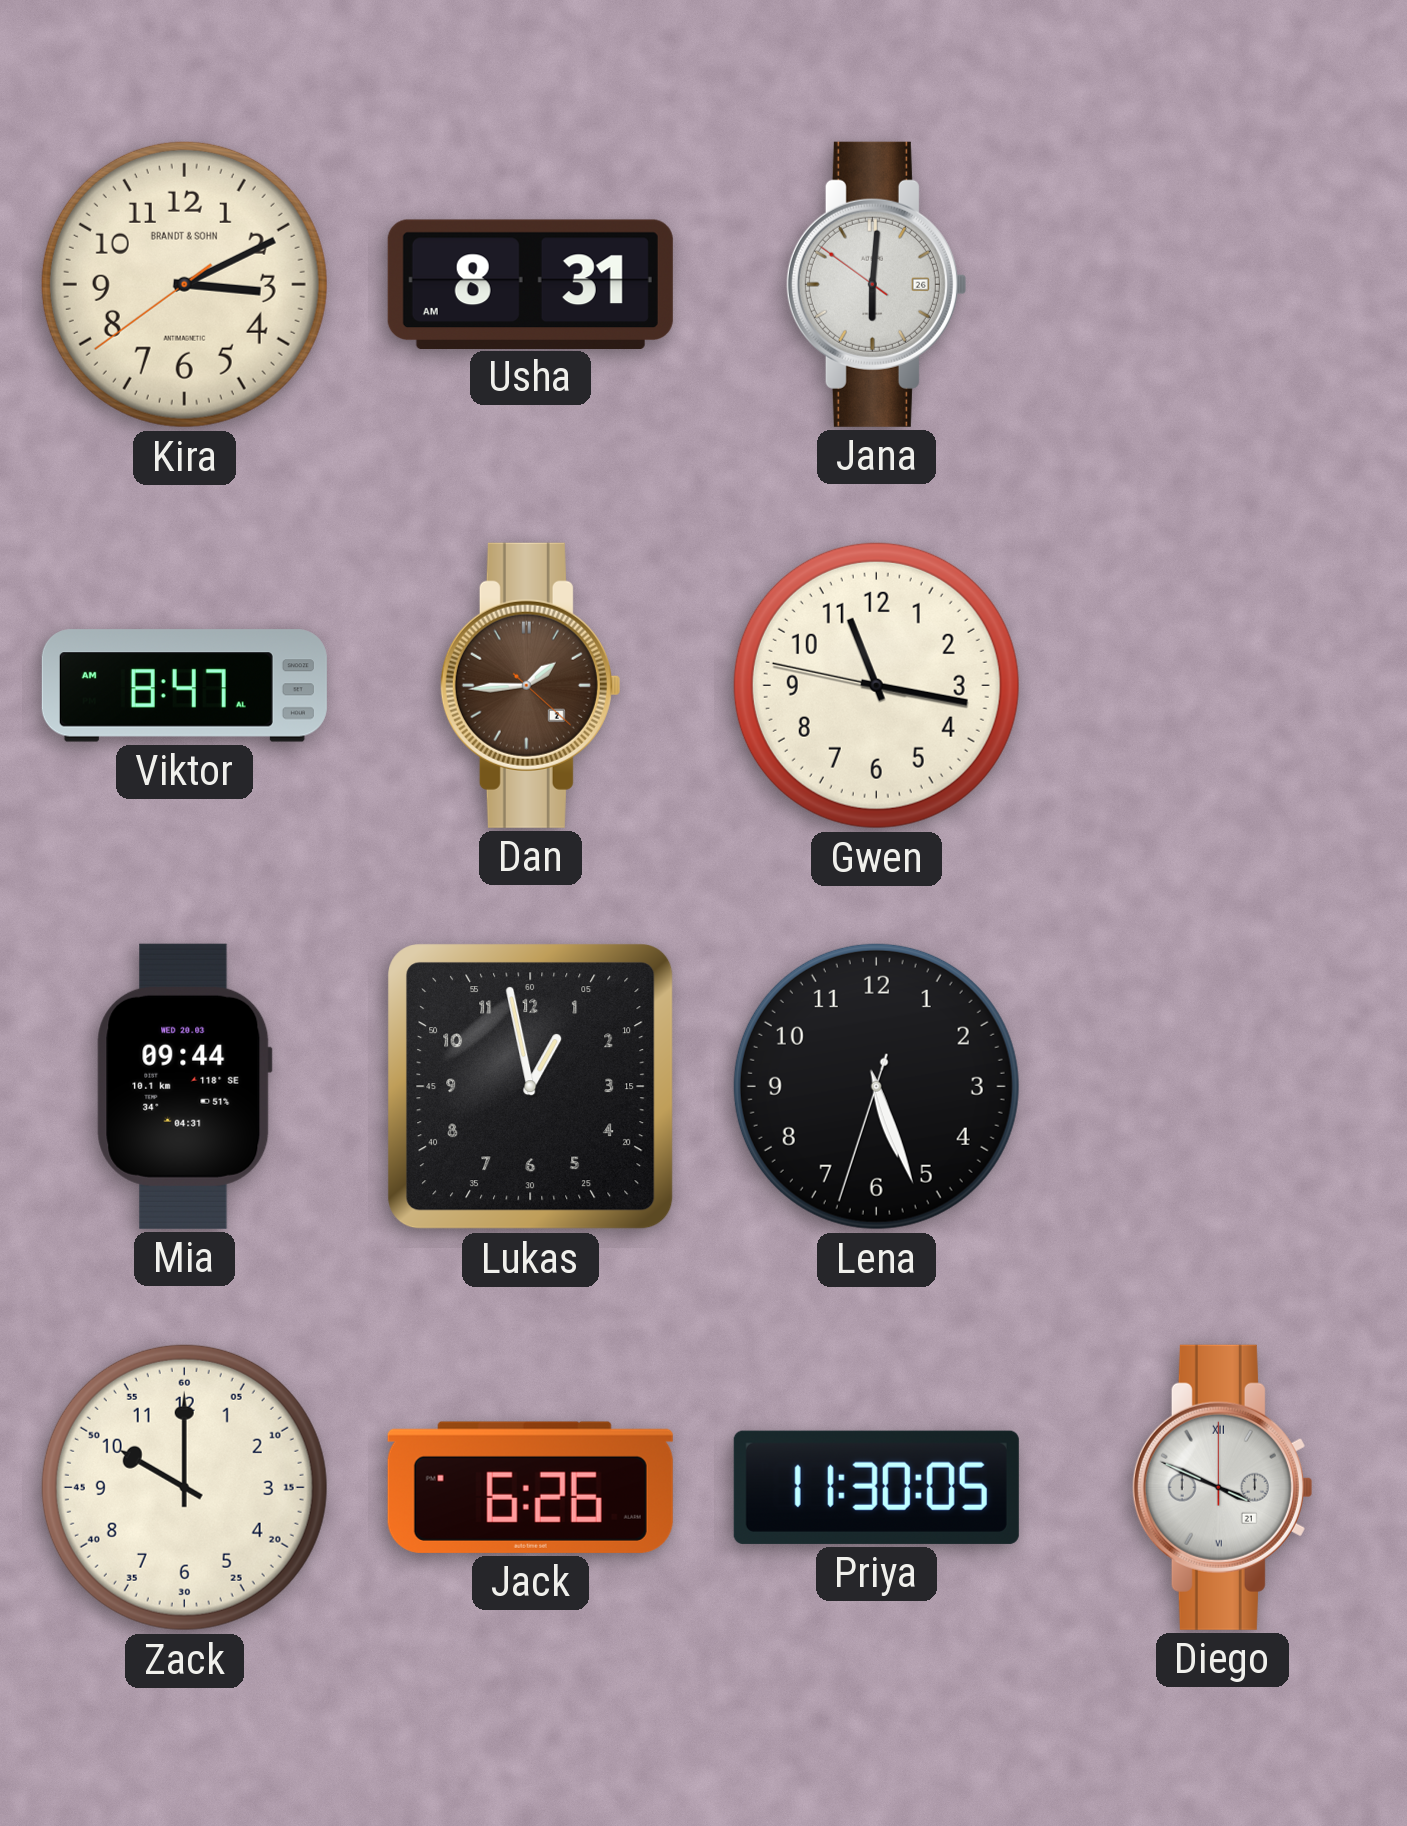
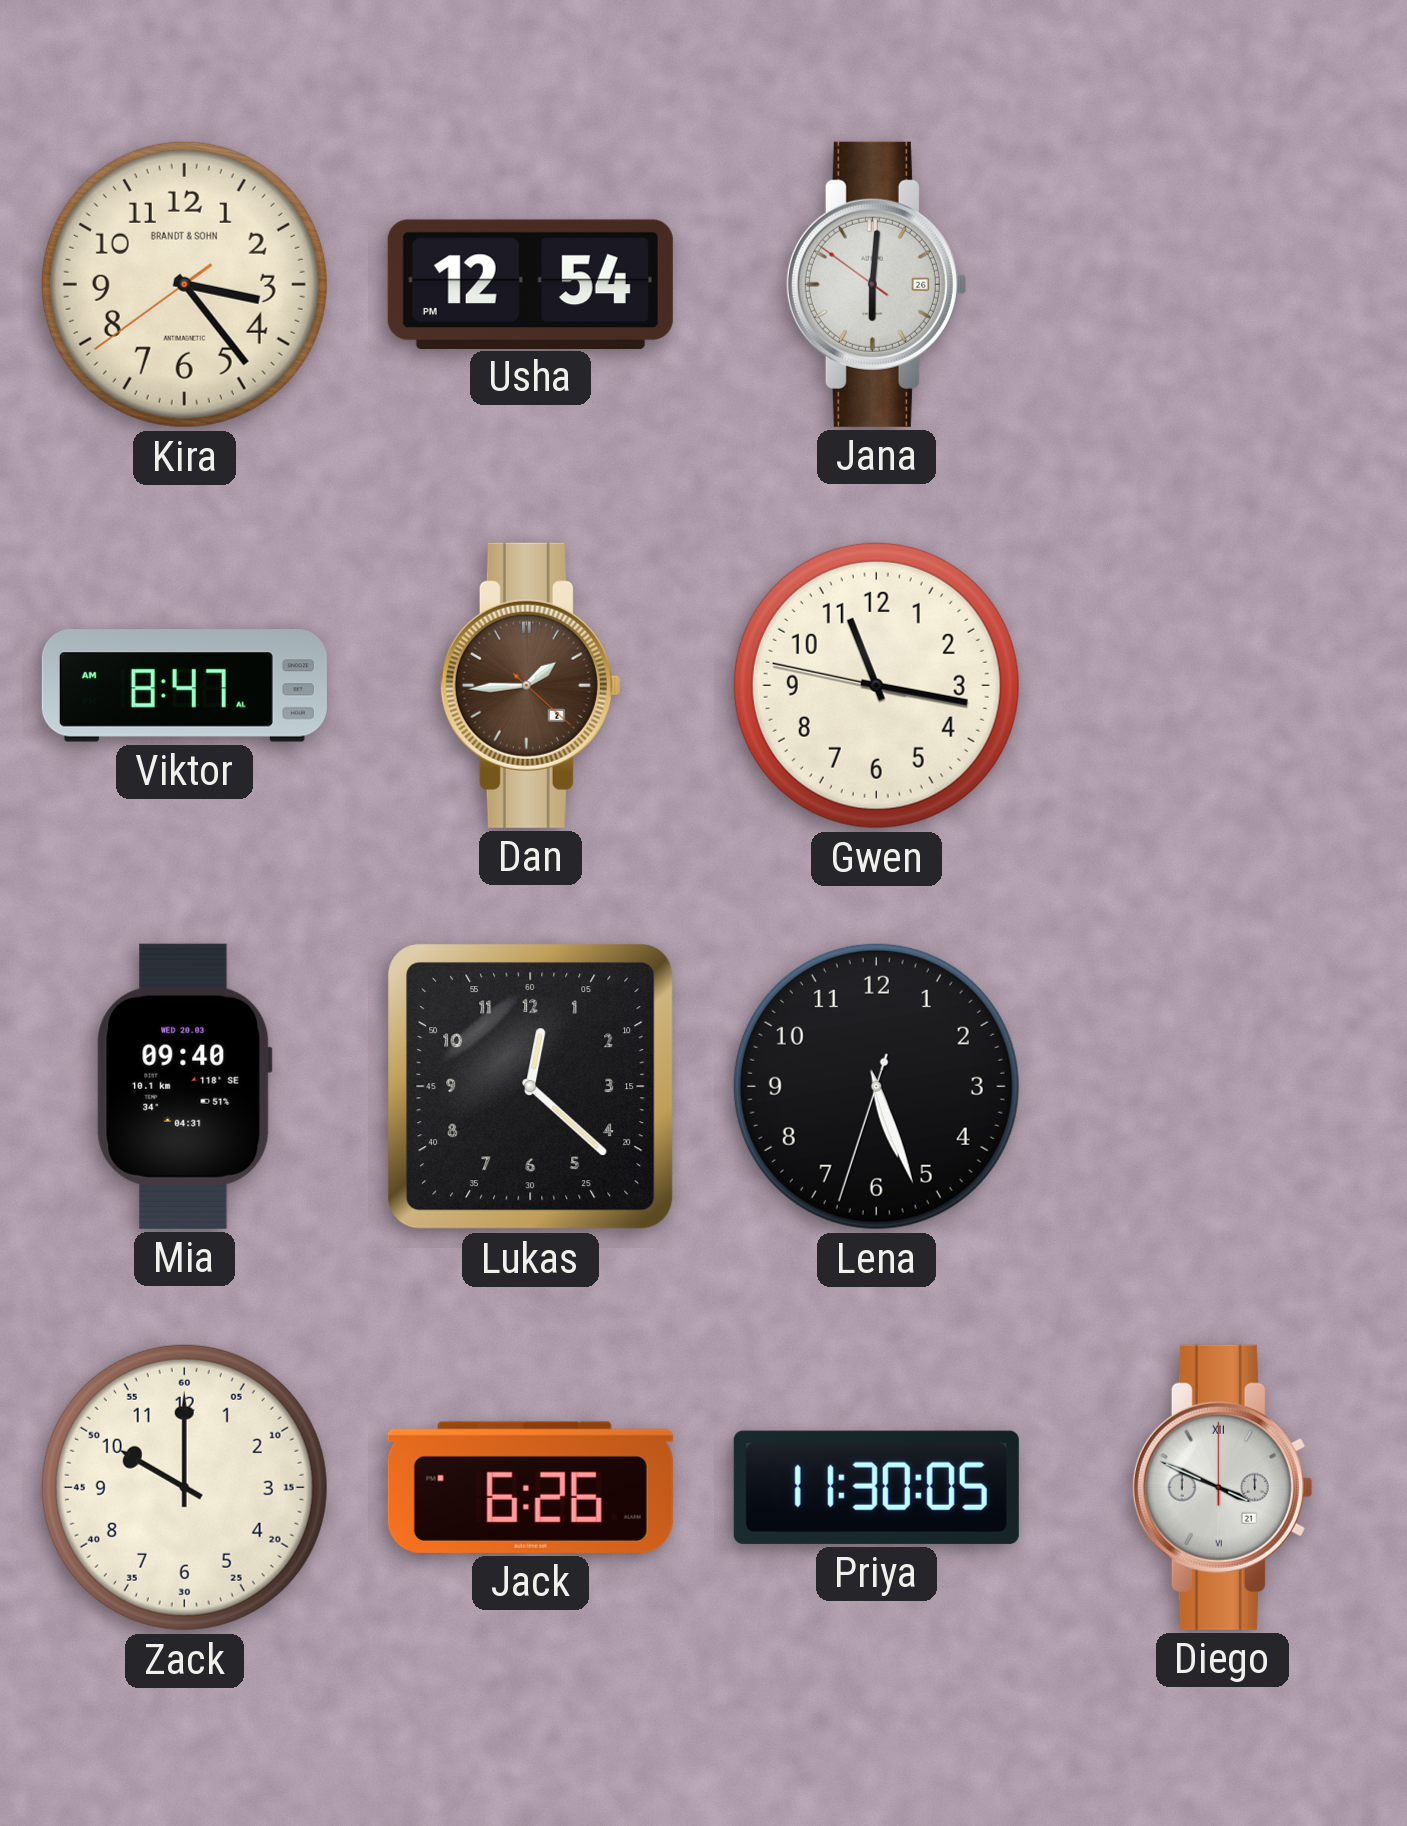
Kira: 3:10 -> 3:23 (184, 284)
Usha: 8:31 -> 12:54 (530, 284)
Mia: 09:44 -> 09:40 (184, 1086)
Lukas: 12:58 -> 12:22 (531, 1087)
